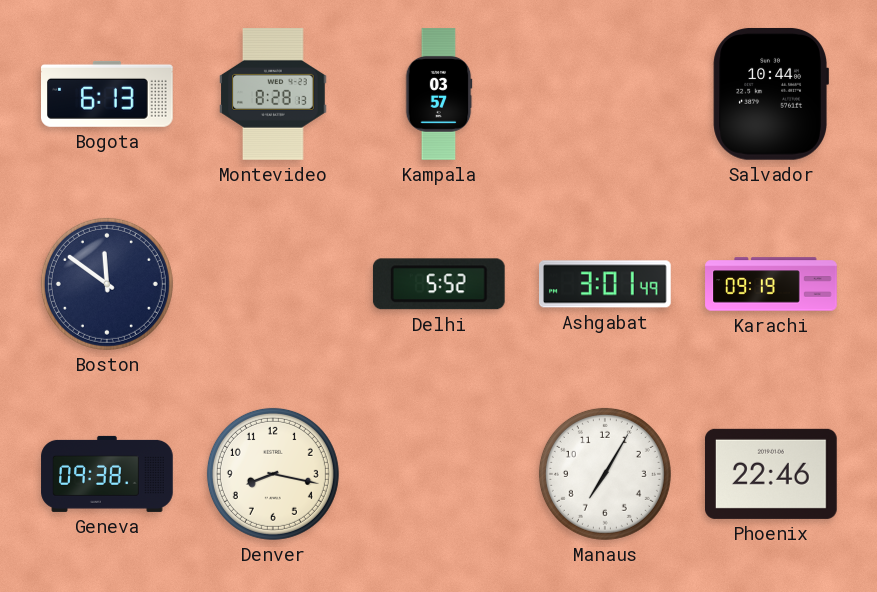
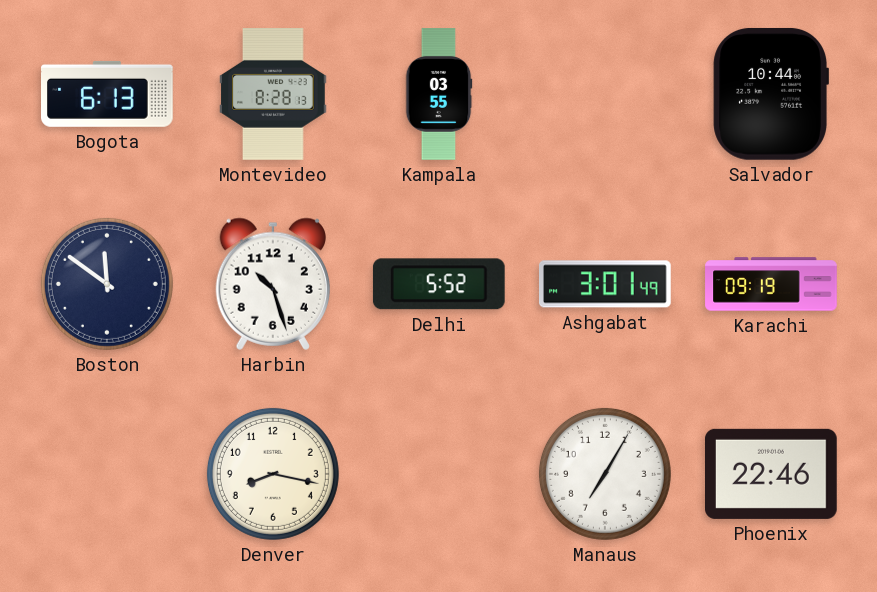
Kampala: 03:57 -> 03:55 (439, 94)
Harbin: none -> 10:27 (272, 284)
Geneva: 09:38 -> none (107, 474)
